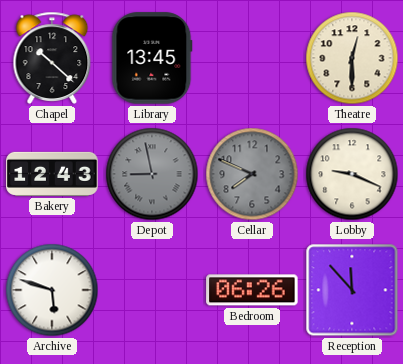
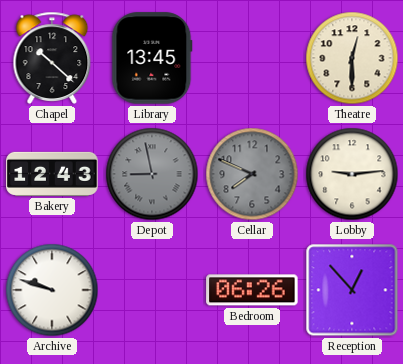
Lobby: 9:19 -> 9:14 (352, 174)
Archive: 5:48 -> 9:48 (52, 290)
Reception: 11:53 -> 12:53 (352, 290)
